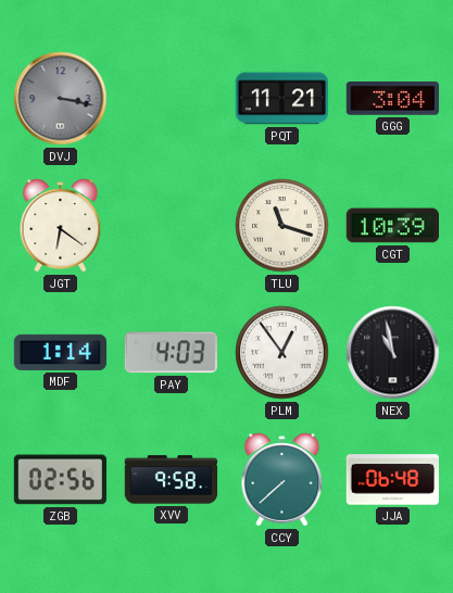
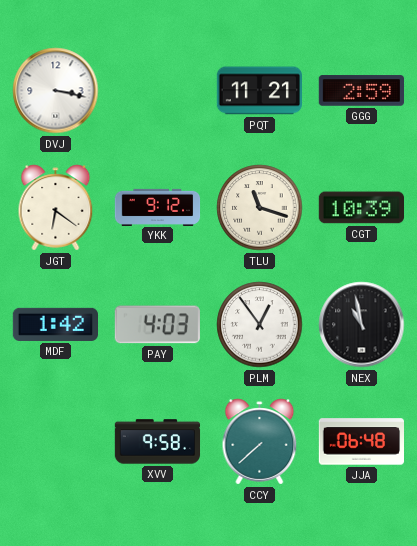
DVJ dial: grey -> white (56, 91)
GGG: 3:04 -> 2:59 (361, 91)
YKK: none -> 9:12 (158, 207)
MDF: 1:14 -> 1:42 (55, 324)
ZGB: 02:56 -> none (60, 480)
